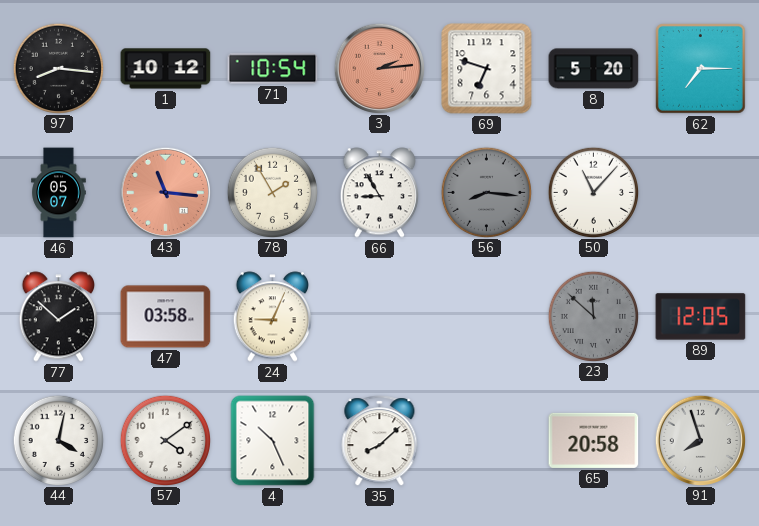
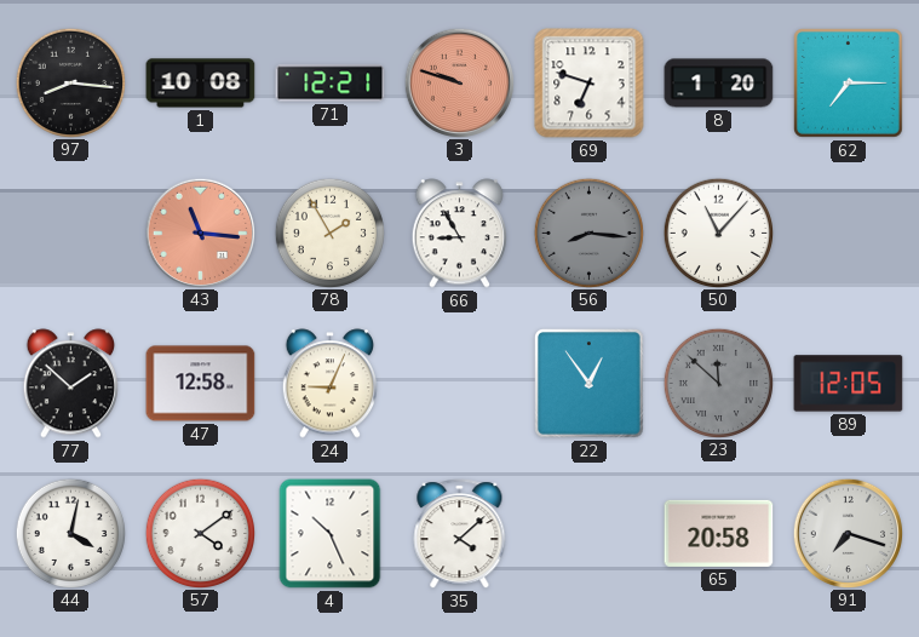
1: 10:12 -> 10:08 (201, 84)
71: 10:54 -> 12:21 (331, 84)
3: 2:14 -> 9:48 (459, 82)
8: 5:20 -> 1:20 (719, 84)
46: 05:07 -> none (59, 193)
47: 03:58 -> 12:58 (201, 384)
22: none -> 12:54 (590, 384)
35: 8:08 -> 4:08 (460, 534)
91: 7:57 -> 7:18 (848, 533)
